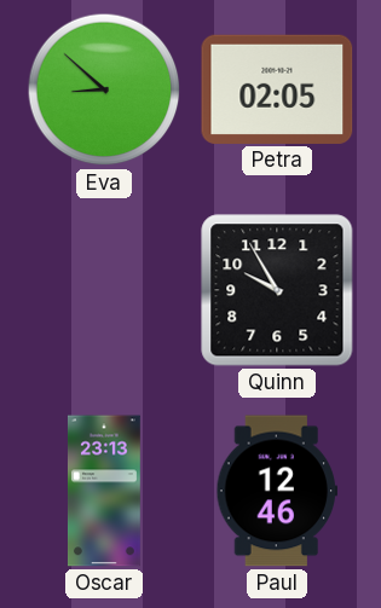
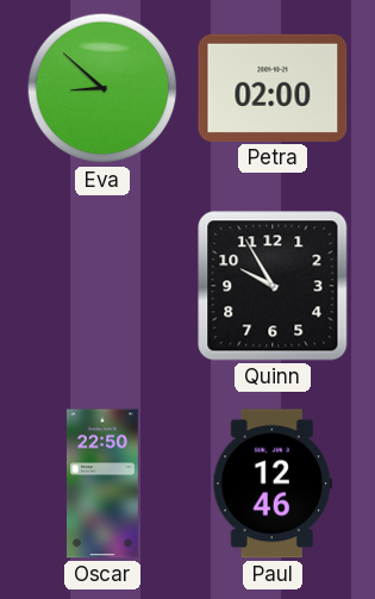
Petra: 02:05 -> 02:00 (273, 88)
Oscar: 23:13 -> 22:50 (102, 483)
